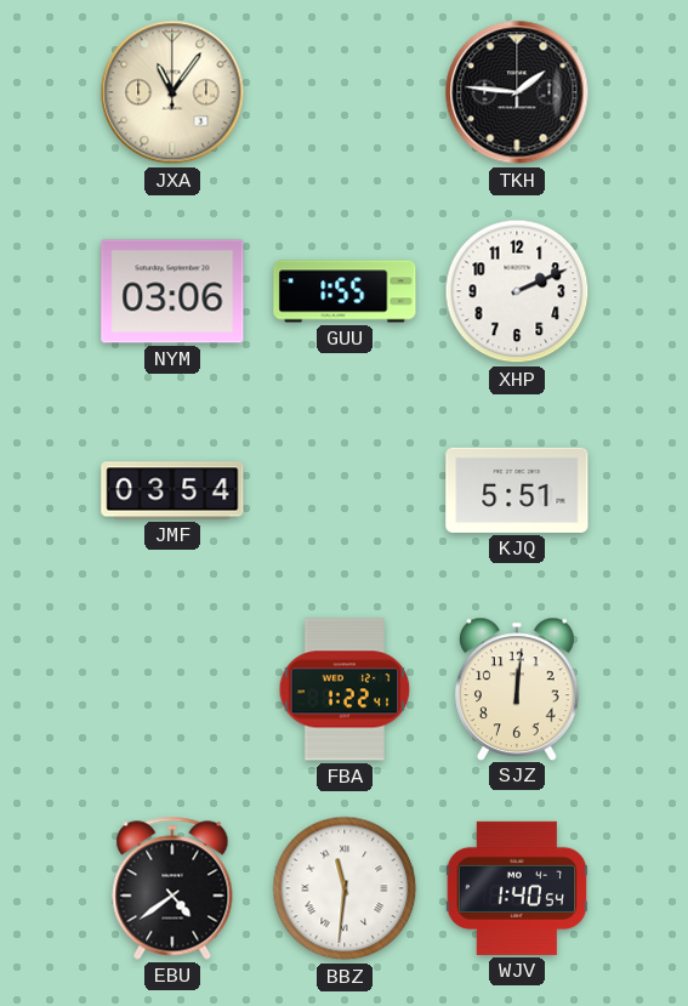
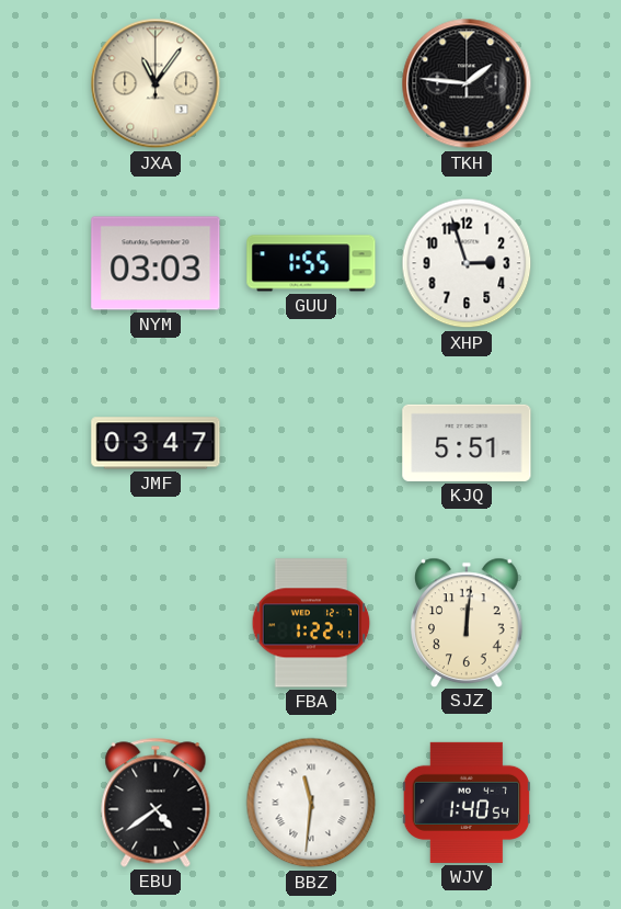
NYM: 03:06 -> 03:03 (156, 263)
XHP: 2:11 -> 2:57 (467, 263)
JMF: 03:54 -> 03:47 (156, 443)
